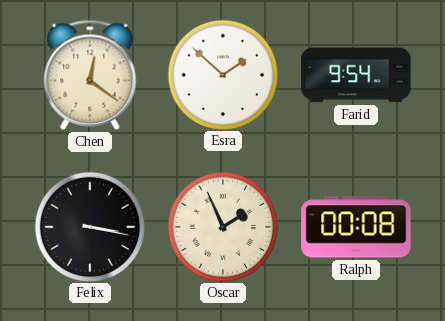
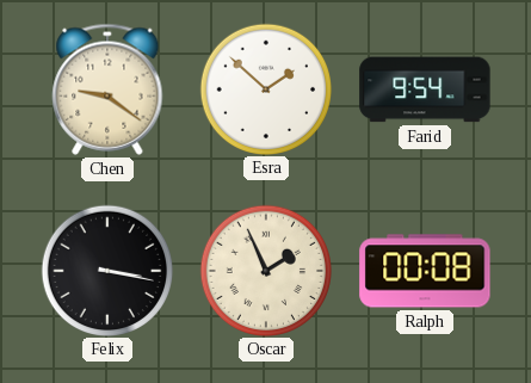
Chen: 12:21 -> 9:21 (107, 89)
